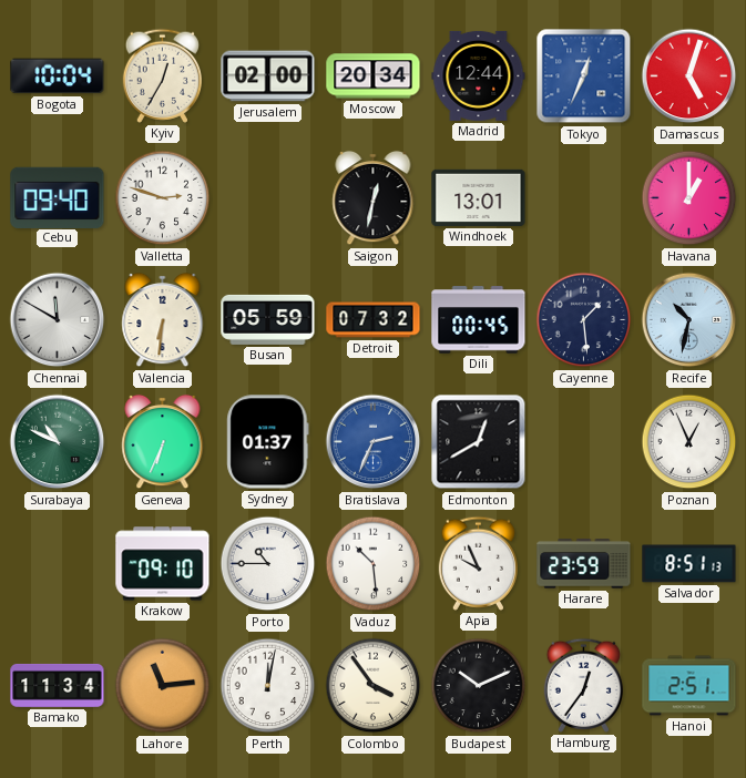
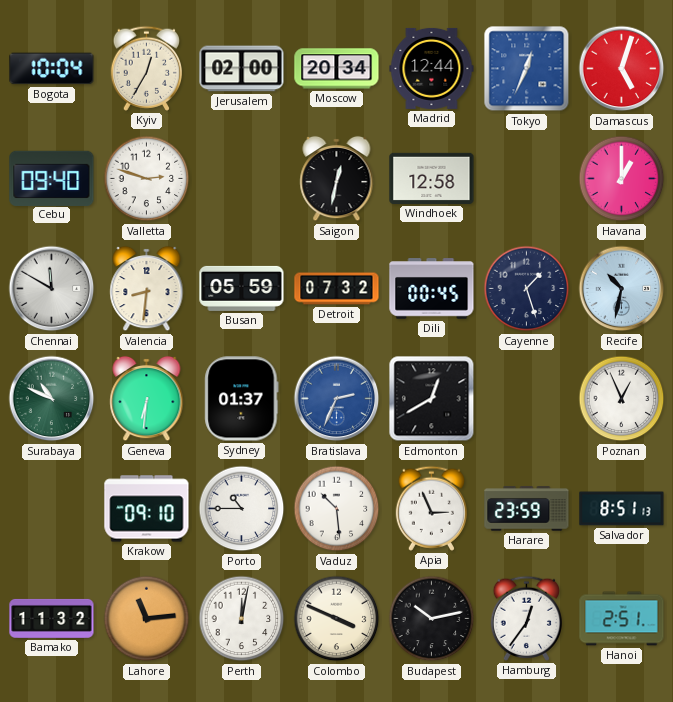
Windhoek: 13:01 -> 12:58 (432, 178)
Valencia: 6:31 -> 8:31 (147, 289)
Cayenne: 1:29 -> 1:27 (527, 289)
Geneva: 6:34 -> 6:31 (147, 399)
Apia: 9:56 -> 2:56 (431, 508)
Bamako: 11:34 -> 11:32 (52, 618)
Colombo: 3:54 -> 3:49 (337, 619)
Budapest: 10:11 -> 10:13 (432, 619)
